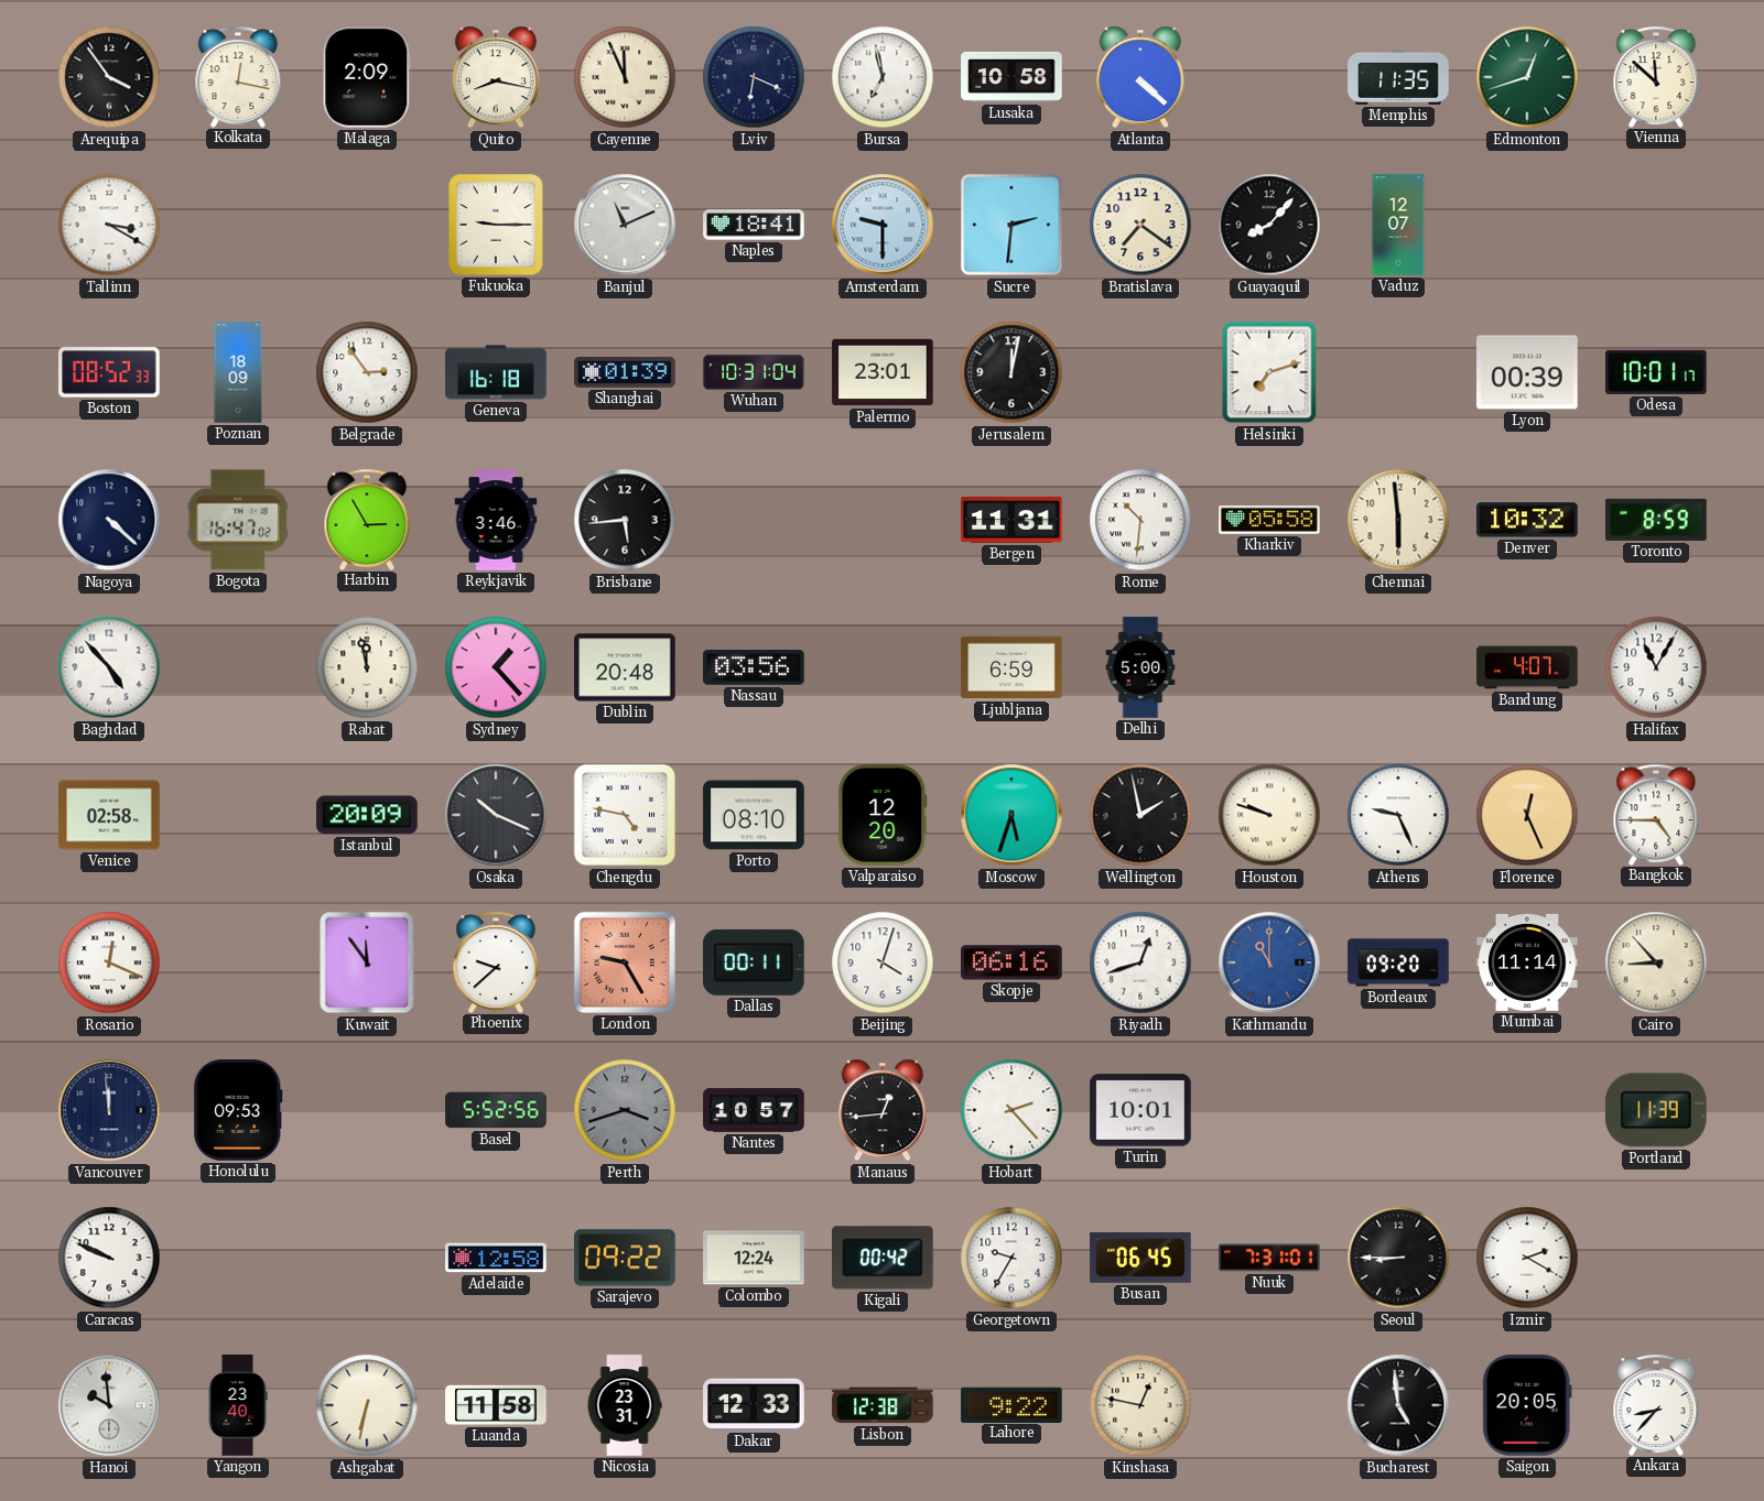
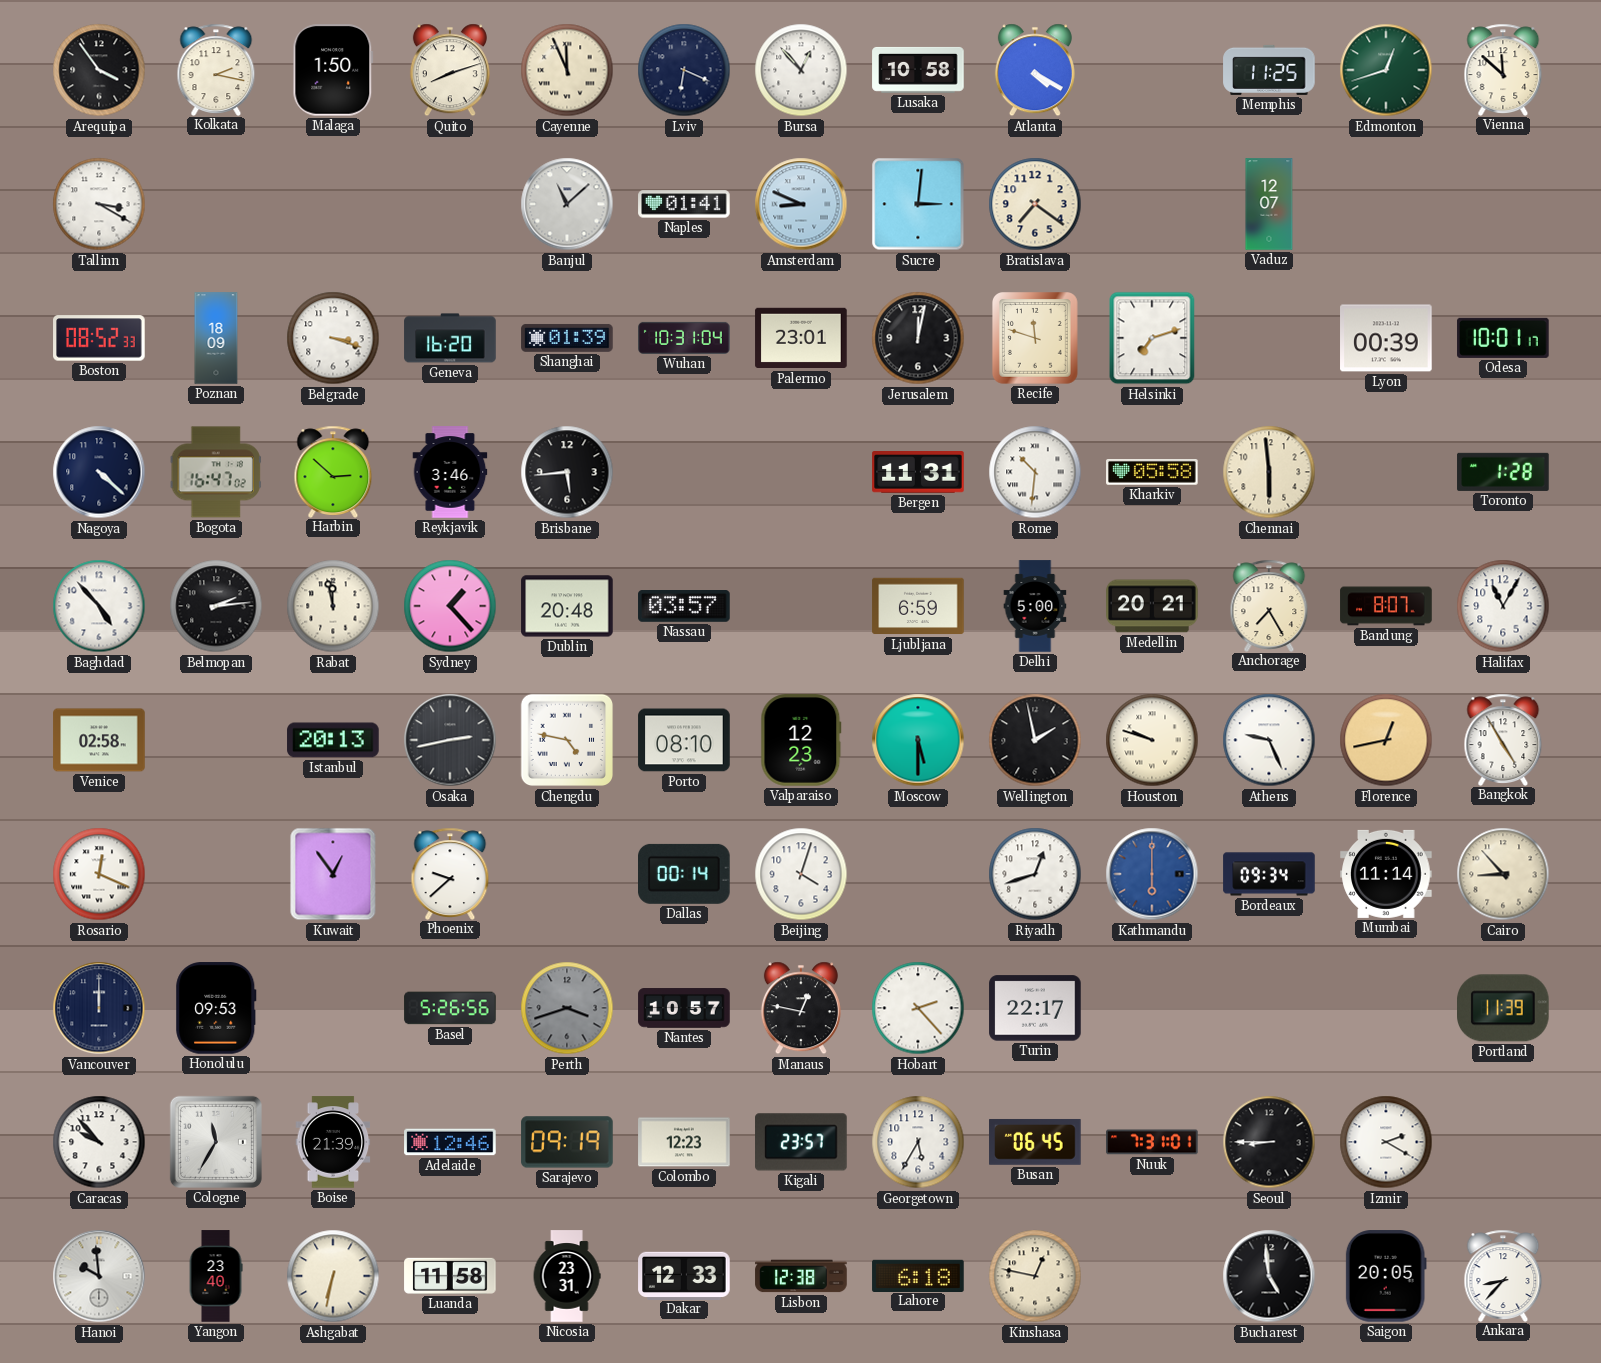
Kolkata: 12:17 -> 2:17 (216, 69)
Malaga: 2:09 -> 1:50 (333, 70)
Quito: 8:17 -> 8:12 (450, 70)
Bursa: 6:58 -> 12:53 (801, 70)
Atlanta: 4:22 -> 4:20 (1035, 70)
Memphis: 11:35 -> 11:25 (1269, 70)
Fukuoka: 9:15 -> none (497, 226)
Banjul: 11:11 -> 11:08 (567, 204)
Naples: 18:41 -> 01:41 (684, 204)
Amsterdam: 9:30 -> 8:49 (801, 204)
Sucre: 2:31 -> 3:01 (918, 204)
Guayaquil: 8:07 -> none (1269, 225)
Belgrade: 2:54 -> 3:18 (333, 338)
Geneva: 16:18 -> 16:20 (450, 338)
Recife: none -> 11:48 (1036, 339)
Harbin: 2:55 -> 2:52 (333, 471)
Denver: 10:32 -> none (1527, 520)
Toronto: 8:59 -> 1:28 (1503, 472)
Belmopan: none -> 2:14 (216, 606)
Nassau: 03:56 -> 03:57 (684, 607)
Medellin: none -> 20:21 (1152, 606)
Anchorage: none -> 7:25 (1269, 605)
Bandung: 4:07 -> 8:07 (1386, 606)
Istanbul: 20:09 -> 20:13 (333, 740)
Osaka: 10:19 -> 2:43 (450, 740)
Valparaiso: 12:20 -> 12:23 (801, 740)
Moscow: 5:33 -> 5:30 (918, 740)
Florence: 12:26 -> 12:43 (1386, 740)
Bangkok: 4:45 -> 4:55 (1503, 739)
Kuwait: 11:54 -> 12:54 (333, 874)
London: 9:25 -> none (625, 962)
Dallas: 00:11 -> 00:14 (685, 874)
Skopje: 06:16 -> none (1011, 962)
Kathmandu: 11:00 -> 6:00 (1152, 874)
Bordeaux: 09:20 -> 09:34 (1269, 874)
Vancouver: 11:59 -> 12:00 (99, 1008)
Basel: 5:52 -> 5:26 (450, 1008)
Manaus: 12:44 -> 12:47 (801, 1008)
Turin: 10:01 -> 22:17 (1035, 1008)
Caracas: 9:49 -> 9:53 (99, 1142)
Cologne: none -> 11:35 (216, 1142)
Boise: none -> 21:39 (333, 1142)
Adelaide: 12:58 -> 12:46 (450, 1142)
Sarajevo: 09:22 -> 09:19 (567, 1142)
Colombo: 12:24 -> 12:23 (684, 1142)
Kigali: 00:42 -> 23:57 (801, 1142)
Georgetown: 9:35 -> 5:35 (918, 1142)
Lahore: 9:22 -> 6:18 (918, 1275)
